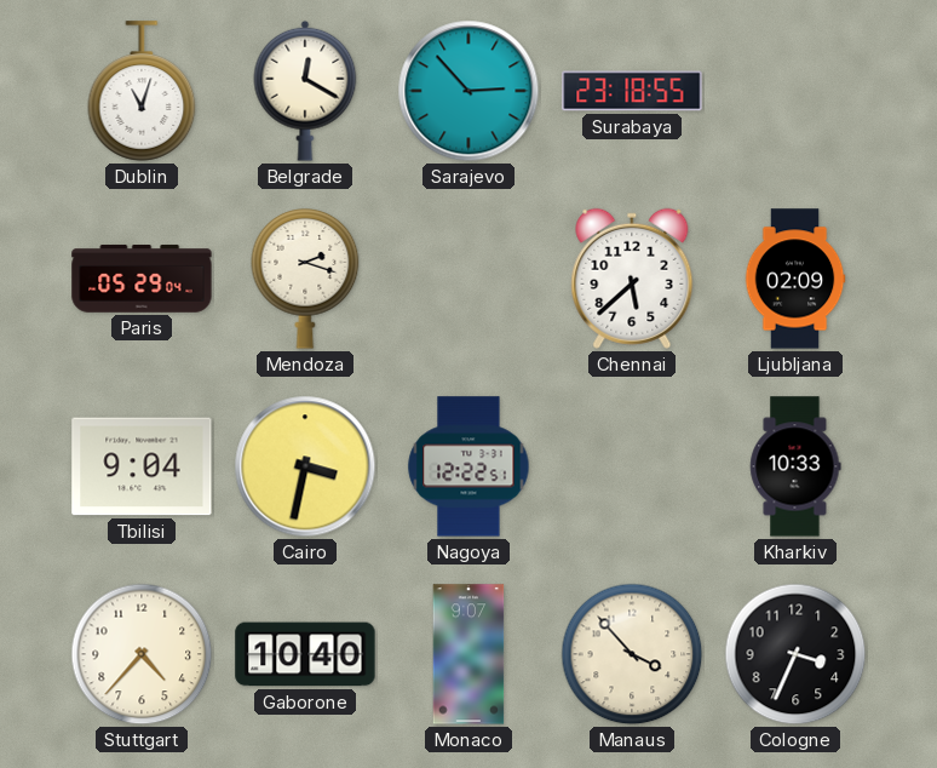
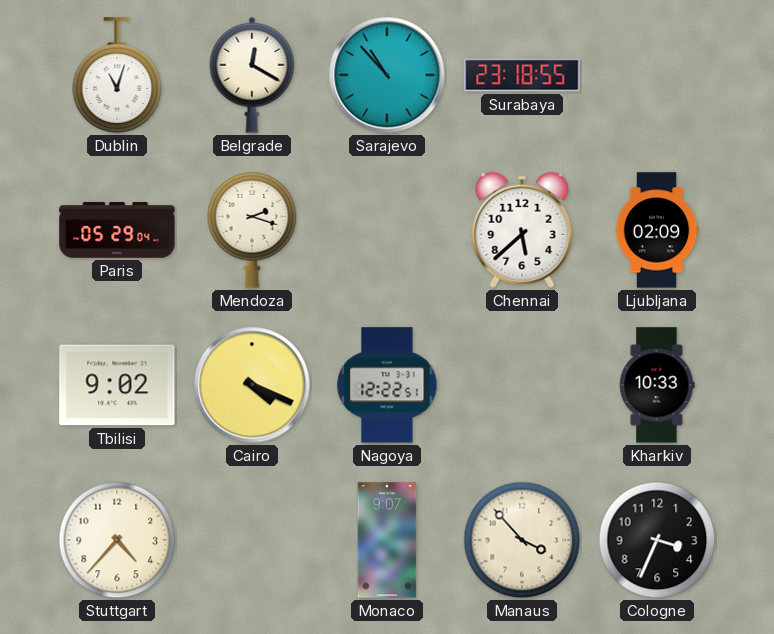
Sarajevo: 2:53 -> 10:53 (387, 75)
Tbilisi: 9:04 -> 9:02 (117, 385)
Cairo: 3:32 -> 4:19 (252, 385)
Gaborone: 10:40 -> none (305, 654)
